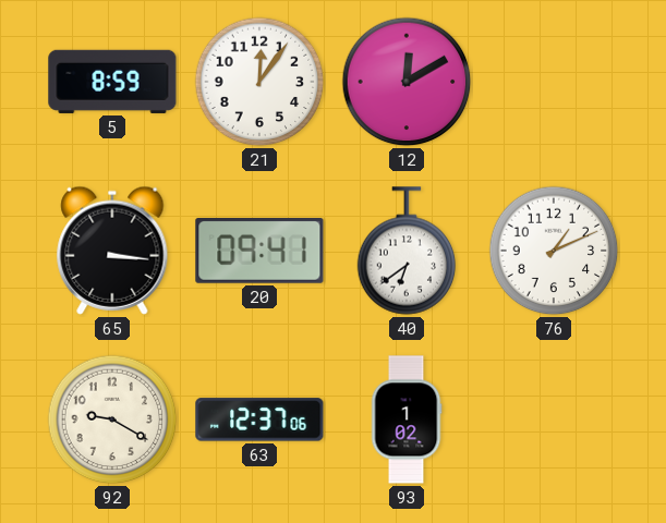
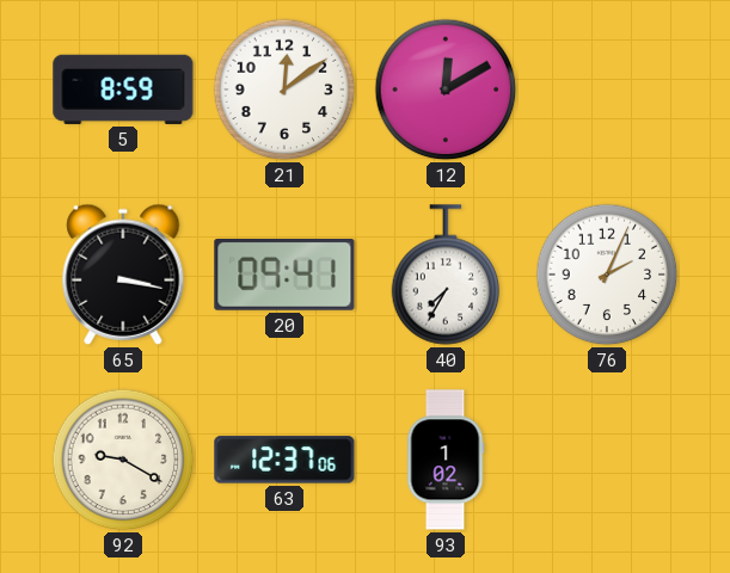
21: 12:06 -> 12:09 (284, 90)
65: 3:16 -> 3:17 (123, 275)
40: 6:39 -> 7:35 (446, 275)
76: 1:11 -> 2:04 (607, 275)
